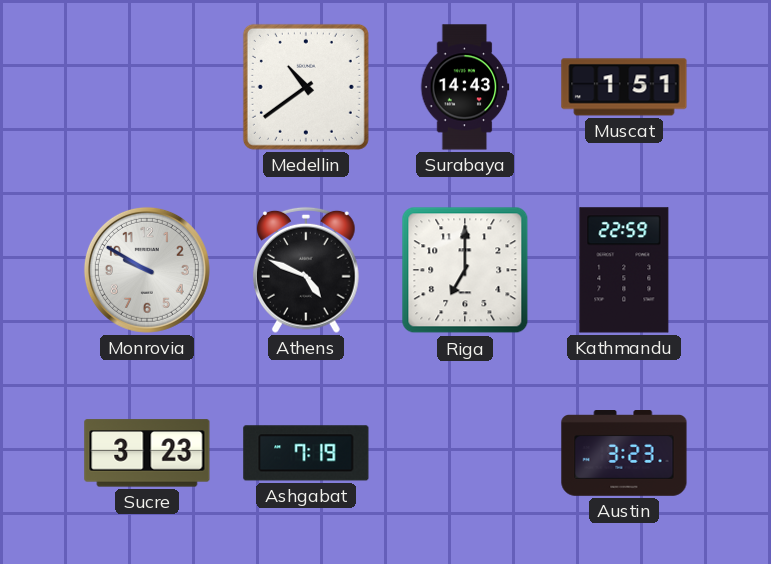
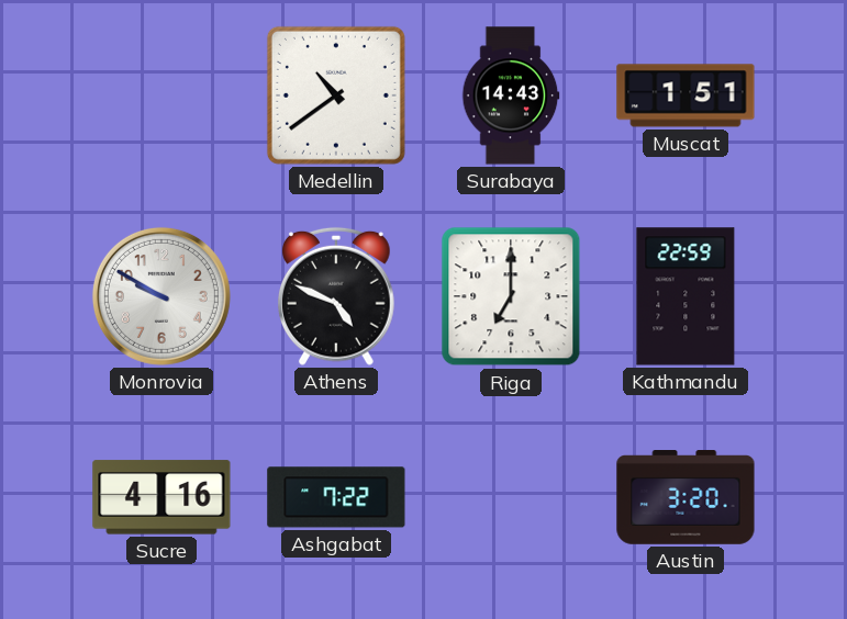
Sucre: 3:23 -> 4:16 (161, 497)
Ashgabat: 7:19 -> 7:22 (336, 497)
Austin: 3:23 -> 3:20 (686, 498)
